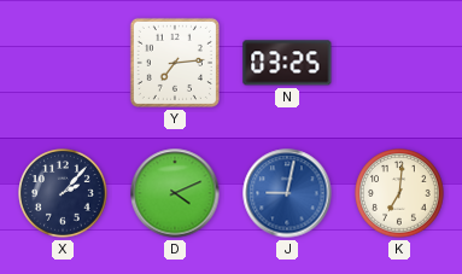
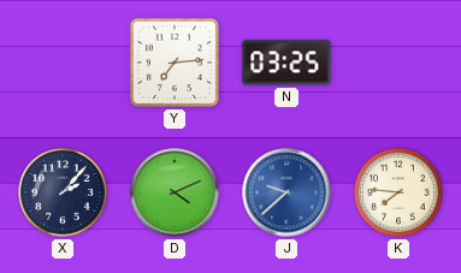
J: 9:02 -> 9:38 (286, 192)
K: 7:01 -> 7:46 (398, 192)
